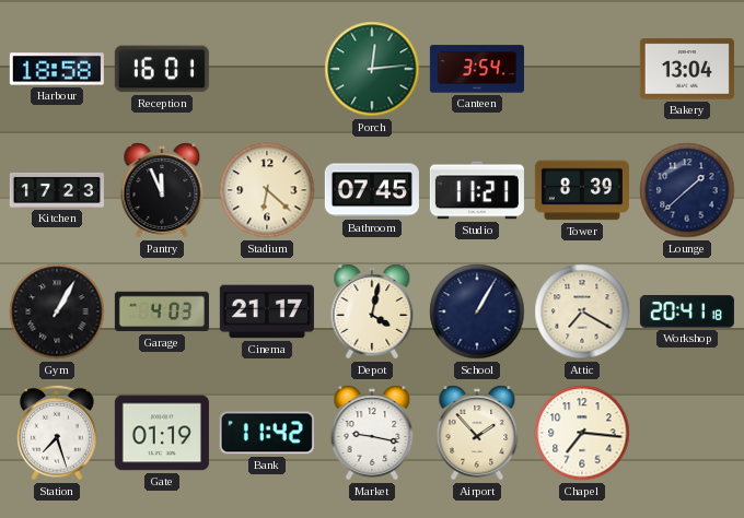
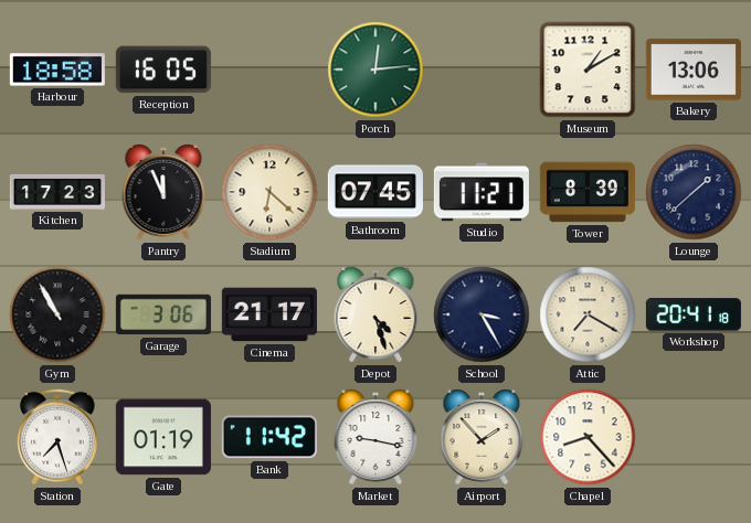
Reception: 16:01 -> 16:05 (163, 70)
Canteen: 3:54 -> none (477, 69)
Museum: none -> 1:10 (588, 70)
Bakery: 13:04 -> 13:06 (694, 70)
Gym: 1:05 -> 10:55 (57, 314)
Garage: 4:03 -> 3:06 (163, 314)
Depot: 4:02 -> 4:27 (375, 314)
School: 1:05 -> 3:25 (482, 314)
Chapel: 7:16 -> 8:23 (588, 437)
